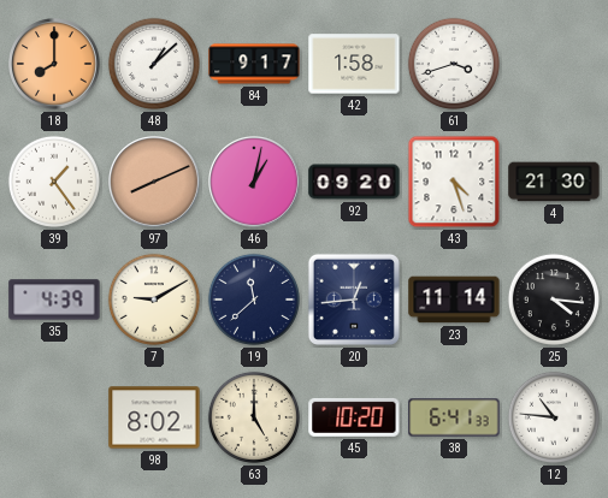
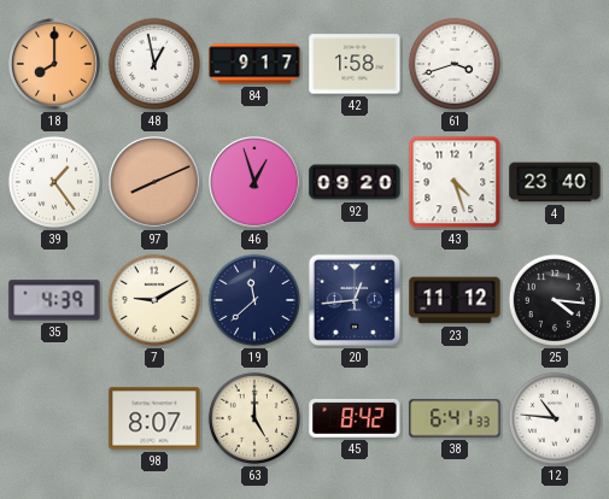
48: 1:08 -> 12:58 (154, 64)
46: 1:02 -> 12:57 (256, 183)
4: 21:30 -> 23:40 (555, 182)
23: 11:14 -> 11:12 (455, 300)
98: 8:02 -> 8:07 (154, 418)
45: 10:20 -> 8:42 (355, 418)
